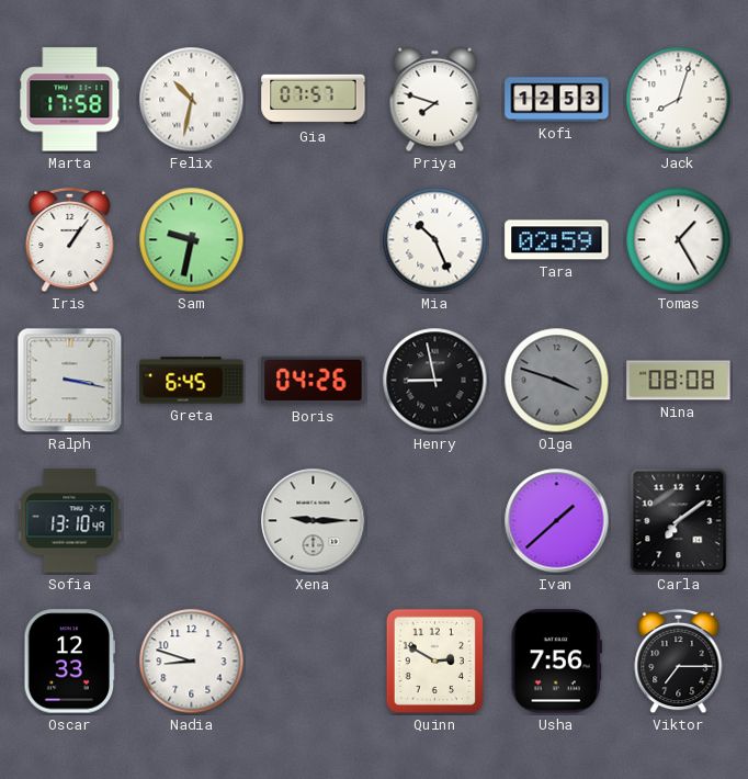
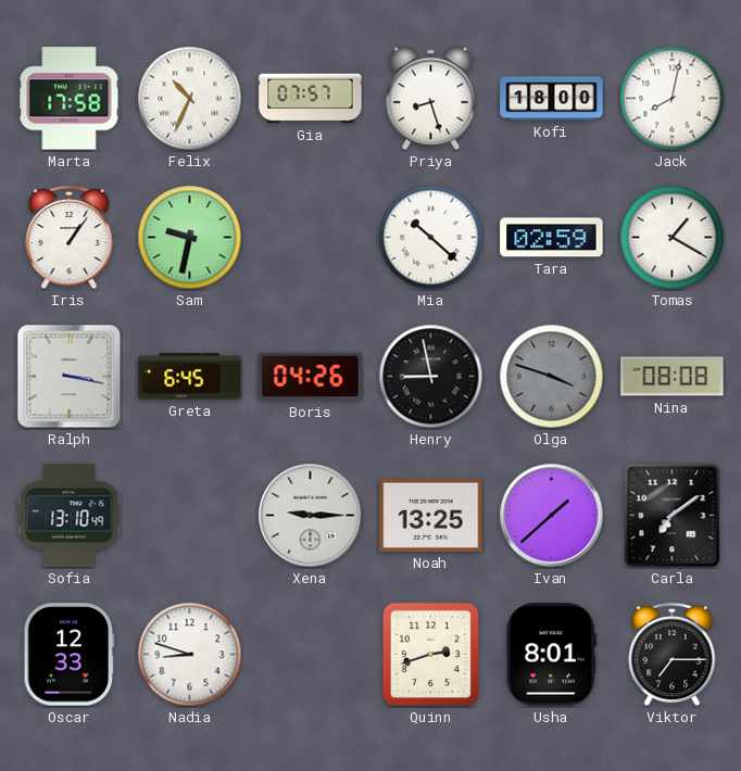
Felix: 10:32 -> 10:34 (190, 99)
Priya: 7:48 -> 8:27 (431, 99)
Kofi: 12:53 -> 18:00 (552, 99)
Jack: 8:03 -> 8:02 (673, 99)
Mia: 10:26 -> 10:22 (431, 238)
Tomas: 1:25 -> 1:20 (673, 238)
Noah: none -> 13:25 (431, 515)
Quinn: 2:50 -> 2:42 (430, 654)
Usha: 7:56 -> 8:01 (551, 655)
